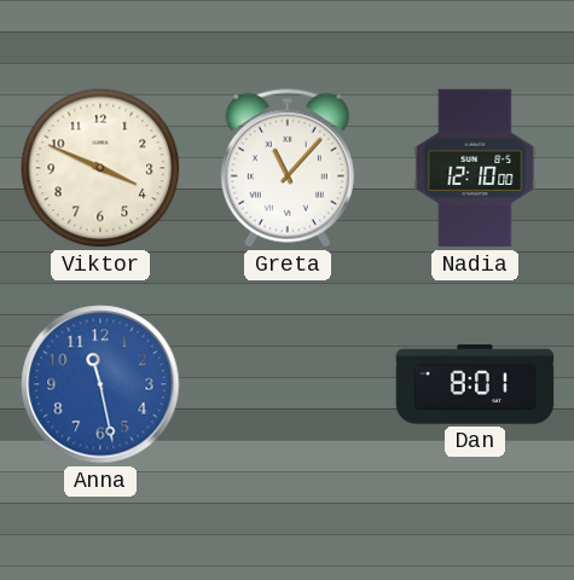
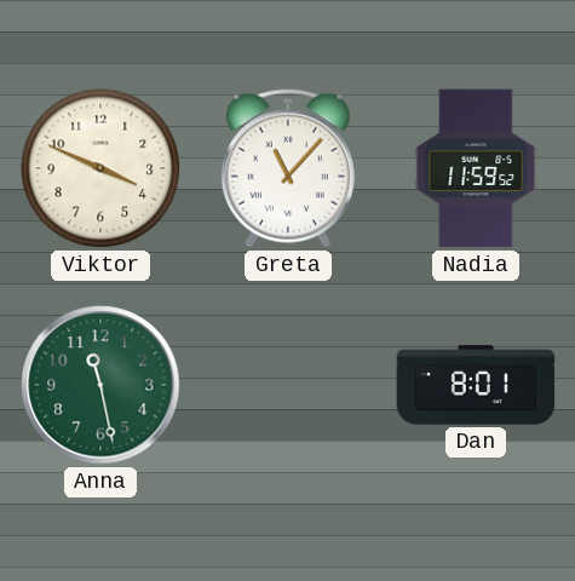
Nadia: 12:10 -> 11:59 (476, 168)
Anna dial: blue -> green (100, 385)
